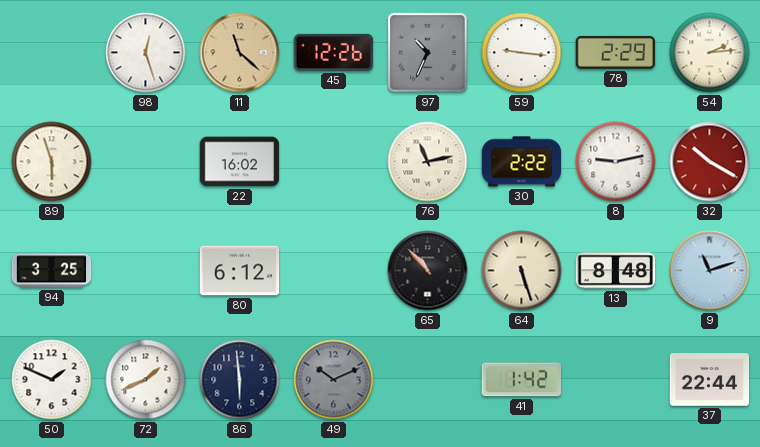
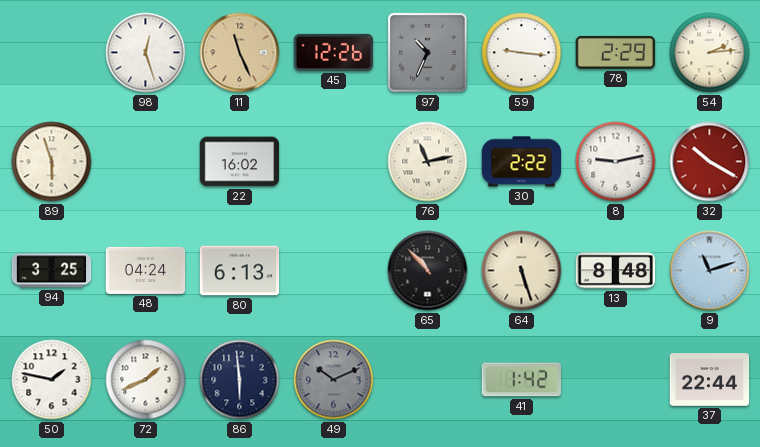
11: 11:22 -> 11:26 (240, 53)
48: none -> 04:24 (146, 270)
80: 6:12 -> 6:13 (240, 271)
50: 1:49 -> 1:47 (52, 380)
